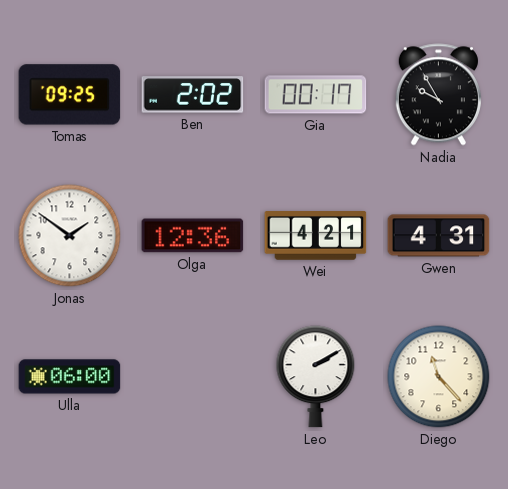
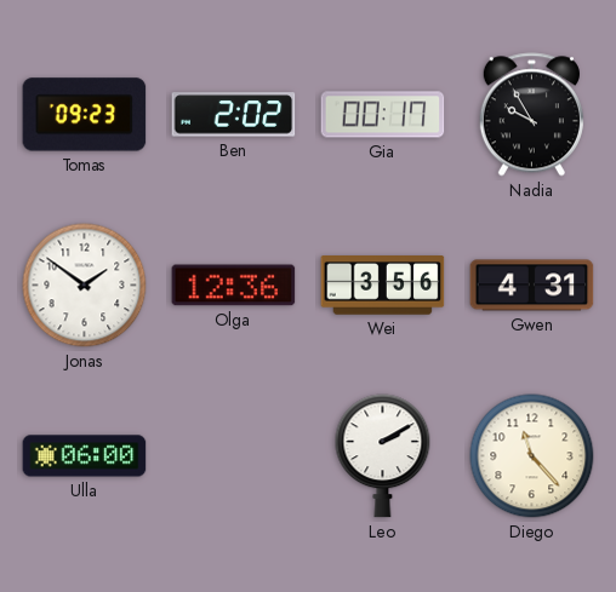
Tomas: 09:25 -> 09:23 (85, 115)
Wei: 4:21 -> 3:56 (383, 286)
